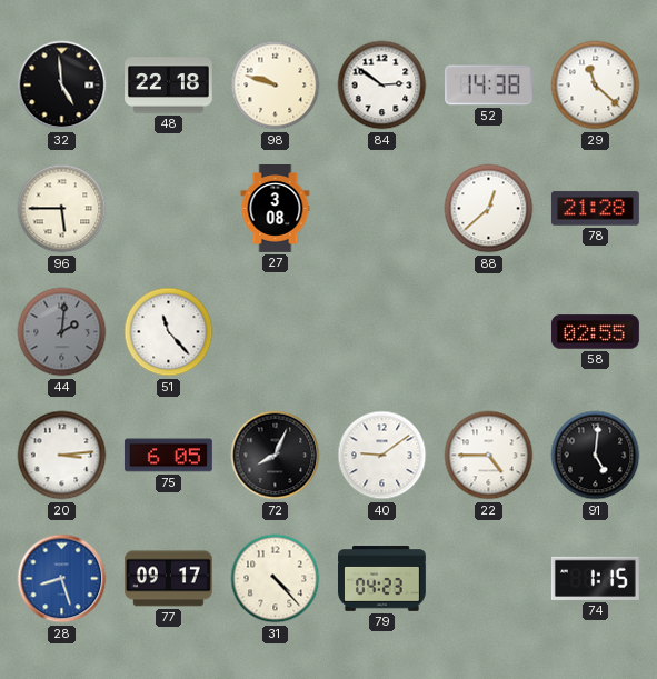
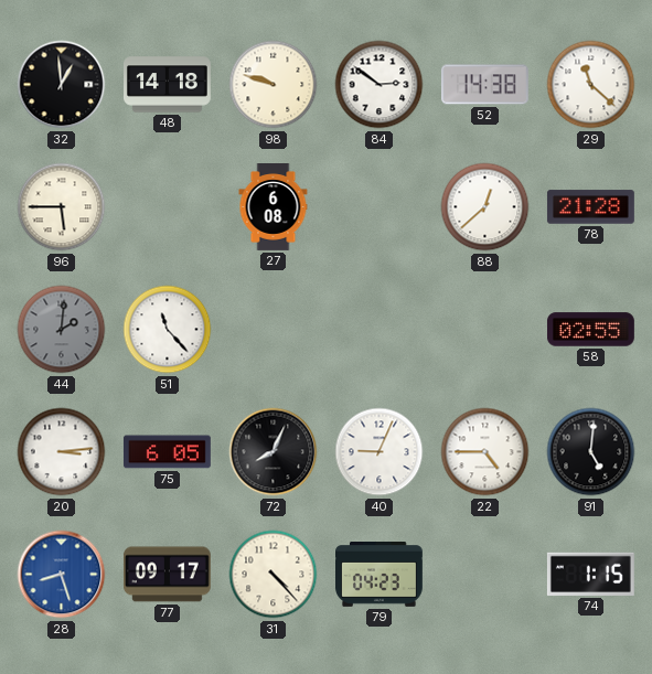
32: 4:59 -> 12:59 (62, 85)
48: 22:18 -> 14:18 (168, 85)
27: 3:08 -> 6:08 (274, 207)
40: 9:09 -> 9:04 (380, 452)
